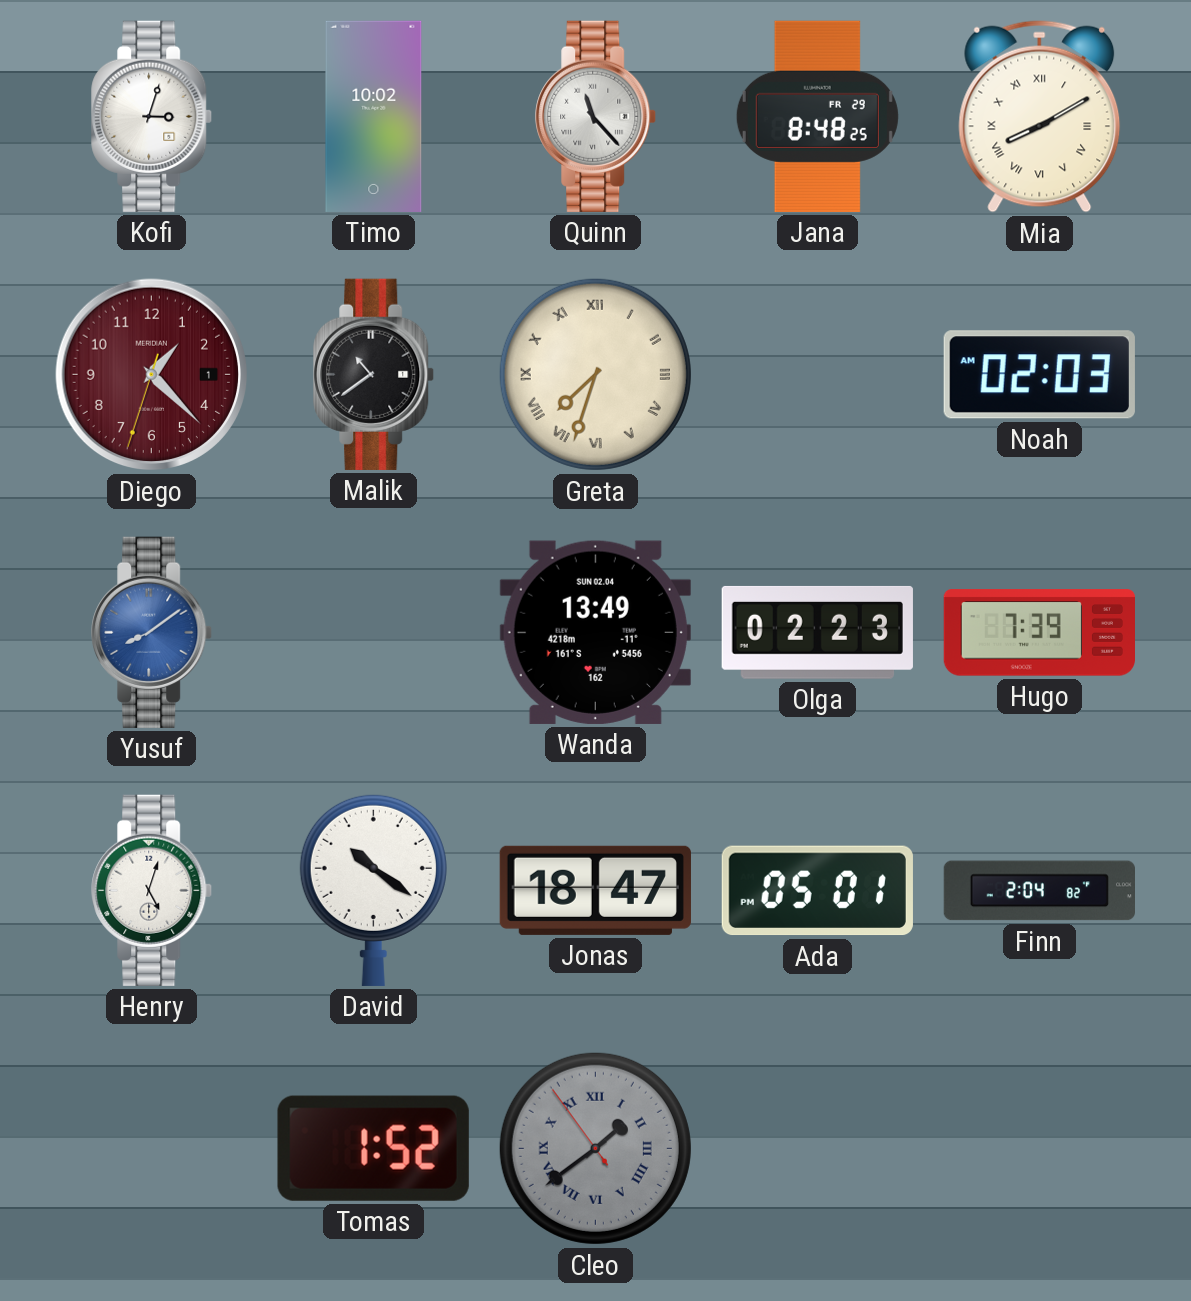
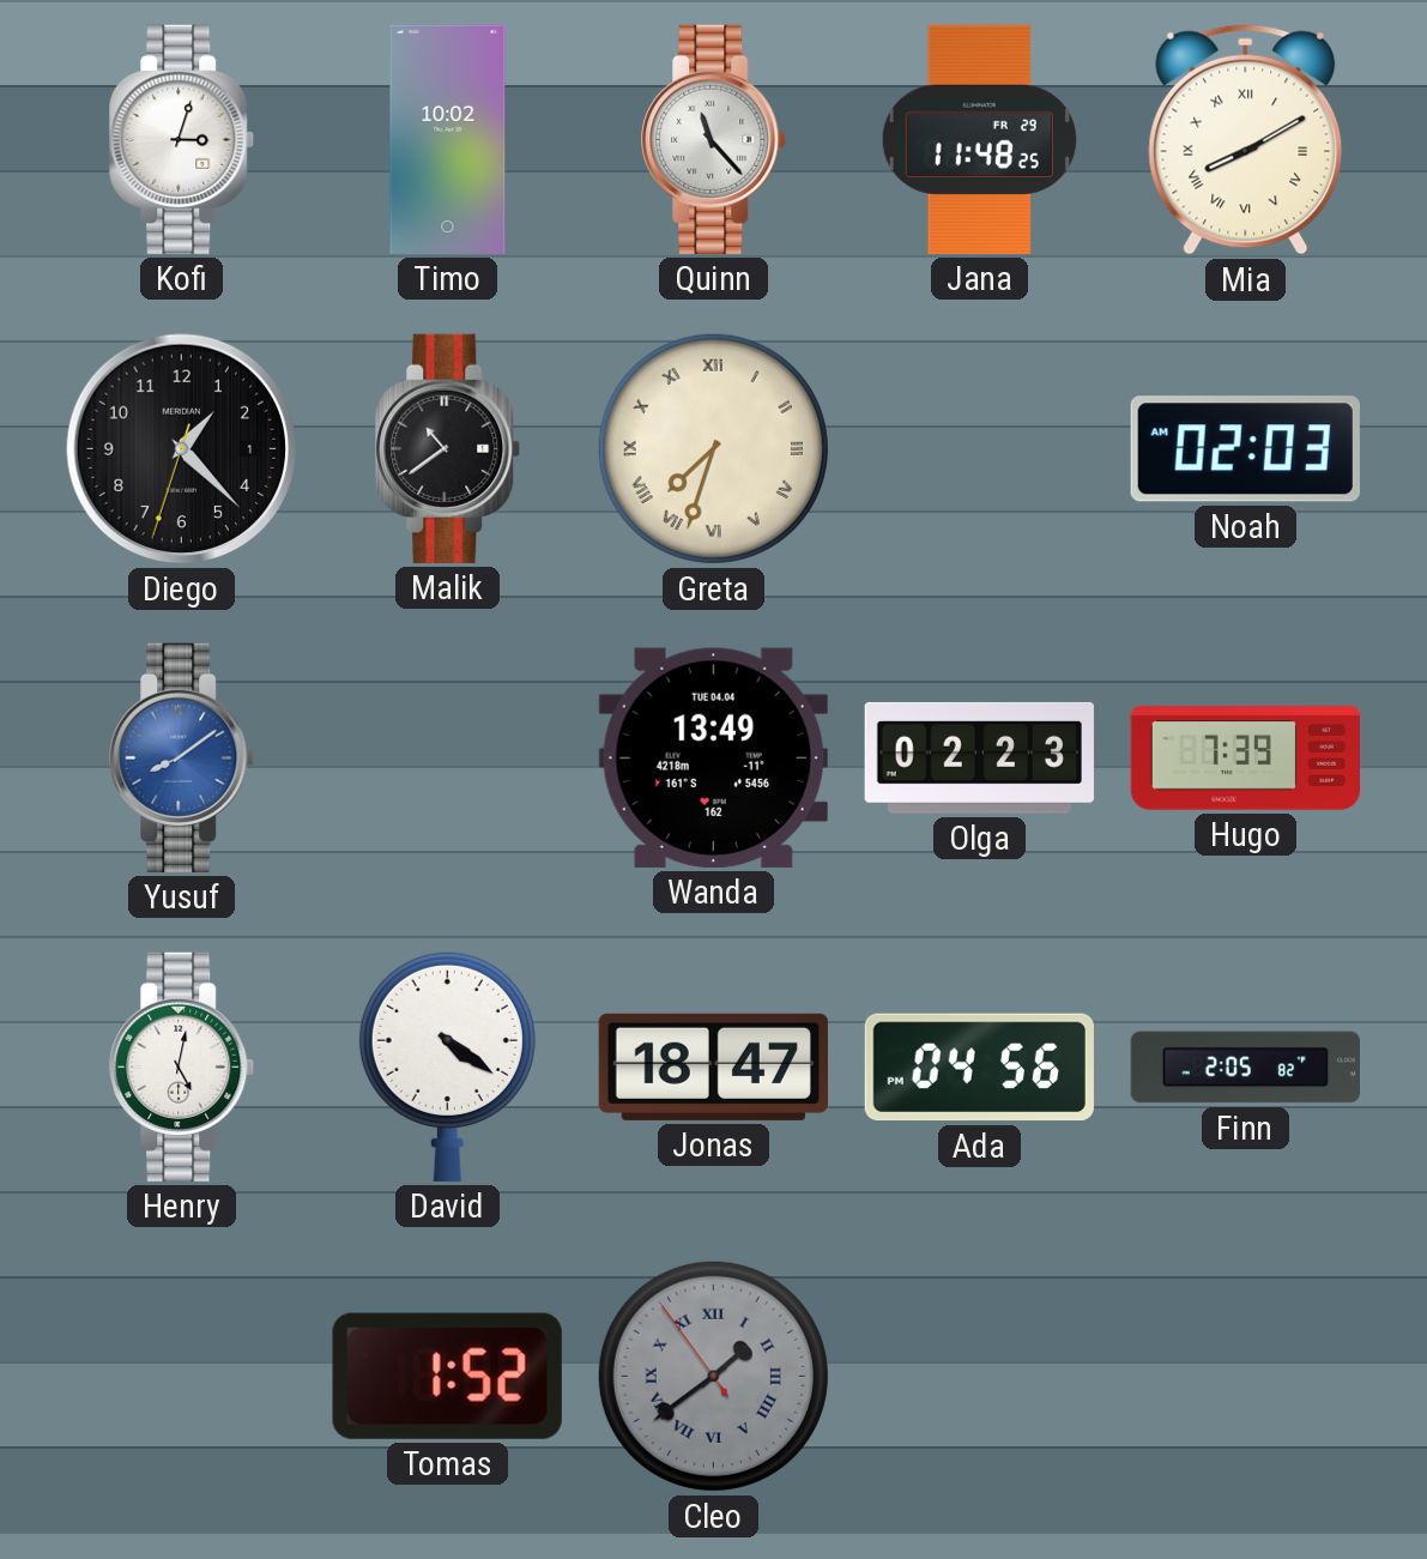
Jana: 8:48 -> 11:48 (979, 139)
Diego dial: burgundy -> black (182, 449)
Wanda date: SUN 02.04 -> TUE 04.04 (713, 757)
Henry: 5:03 -> 5:02 (182, 1066)
David: 10:21 -> 4:21 (447, 1066)
Ada: 05:01 -> 04:56 (979, 1068)
Finn: 2:04 -> 2:05 (1245, 1068)
